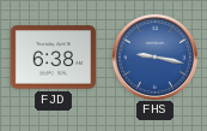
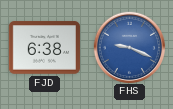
FHS: 9:17 -> 9:19 (129, 47)
